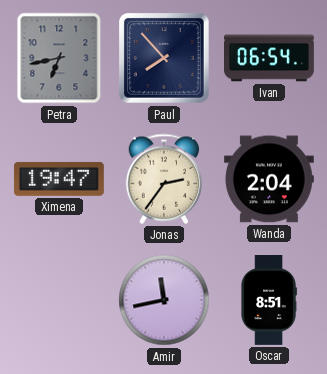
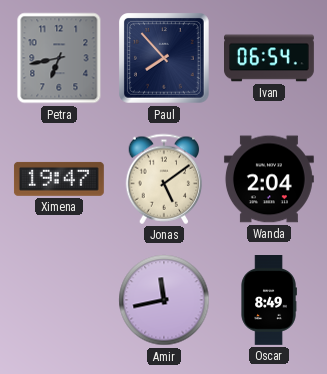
Jonas: 2:36 -> 5:09 (164, 179)
Oscar: 8:51 -> 8:49 (269, 301)
